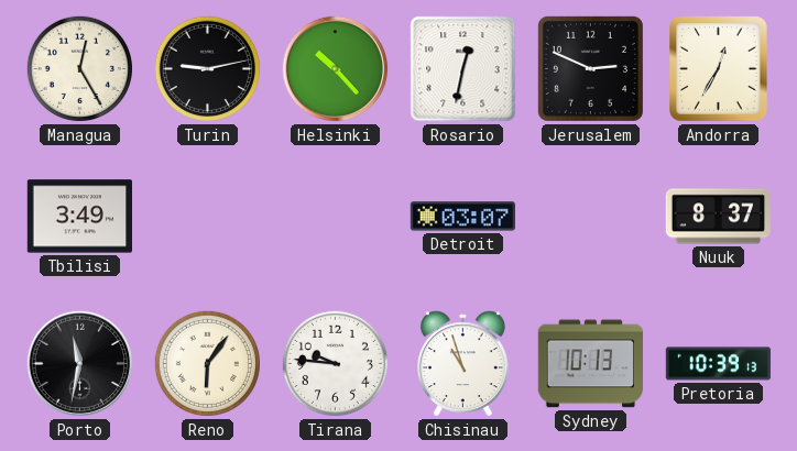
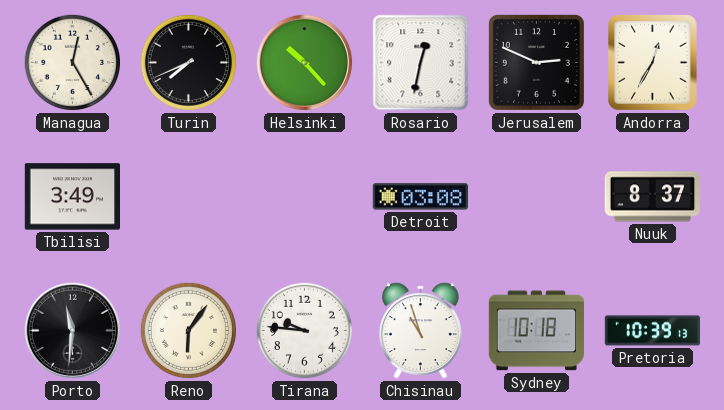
Turin: 9:13 -> 7:41 (188, 62)
Detroit: 03:07 -> 03:08 (420, 197)
Porto: 11:32 -> 11:31 (73, 331)
Sydney: 10:13 -> 10:18 (536, 331)
